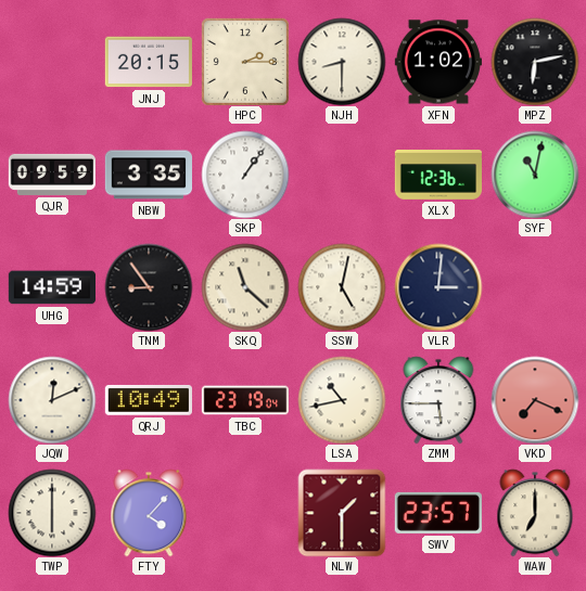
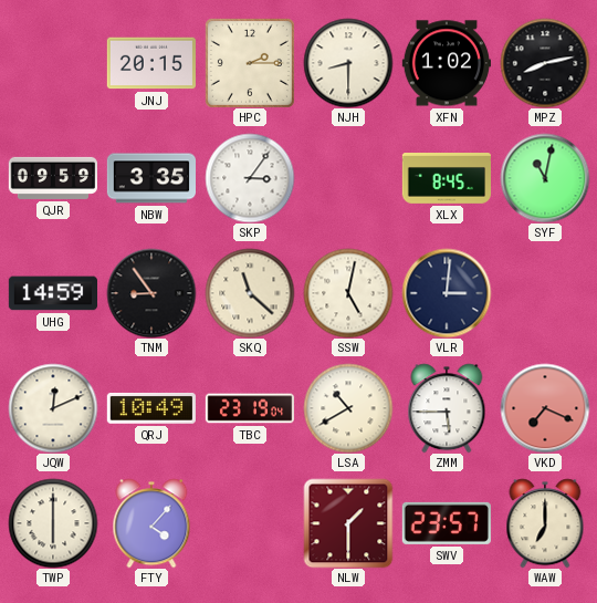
MPZ: 6:13 -> 8:13 (545, 63)
SKP: 1:06 -> 3:06 (250, 178)
XLX: 12:36 -> 8:45 (446, 179)
LSA: 10:43 -> 10:40 (348, 408)
